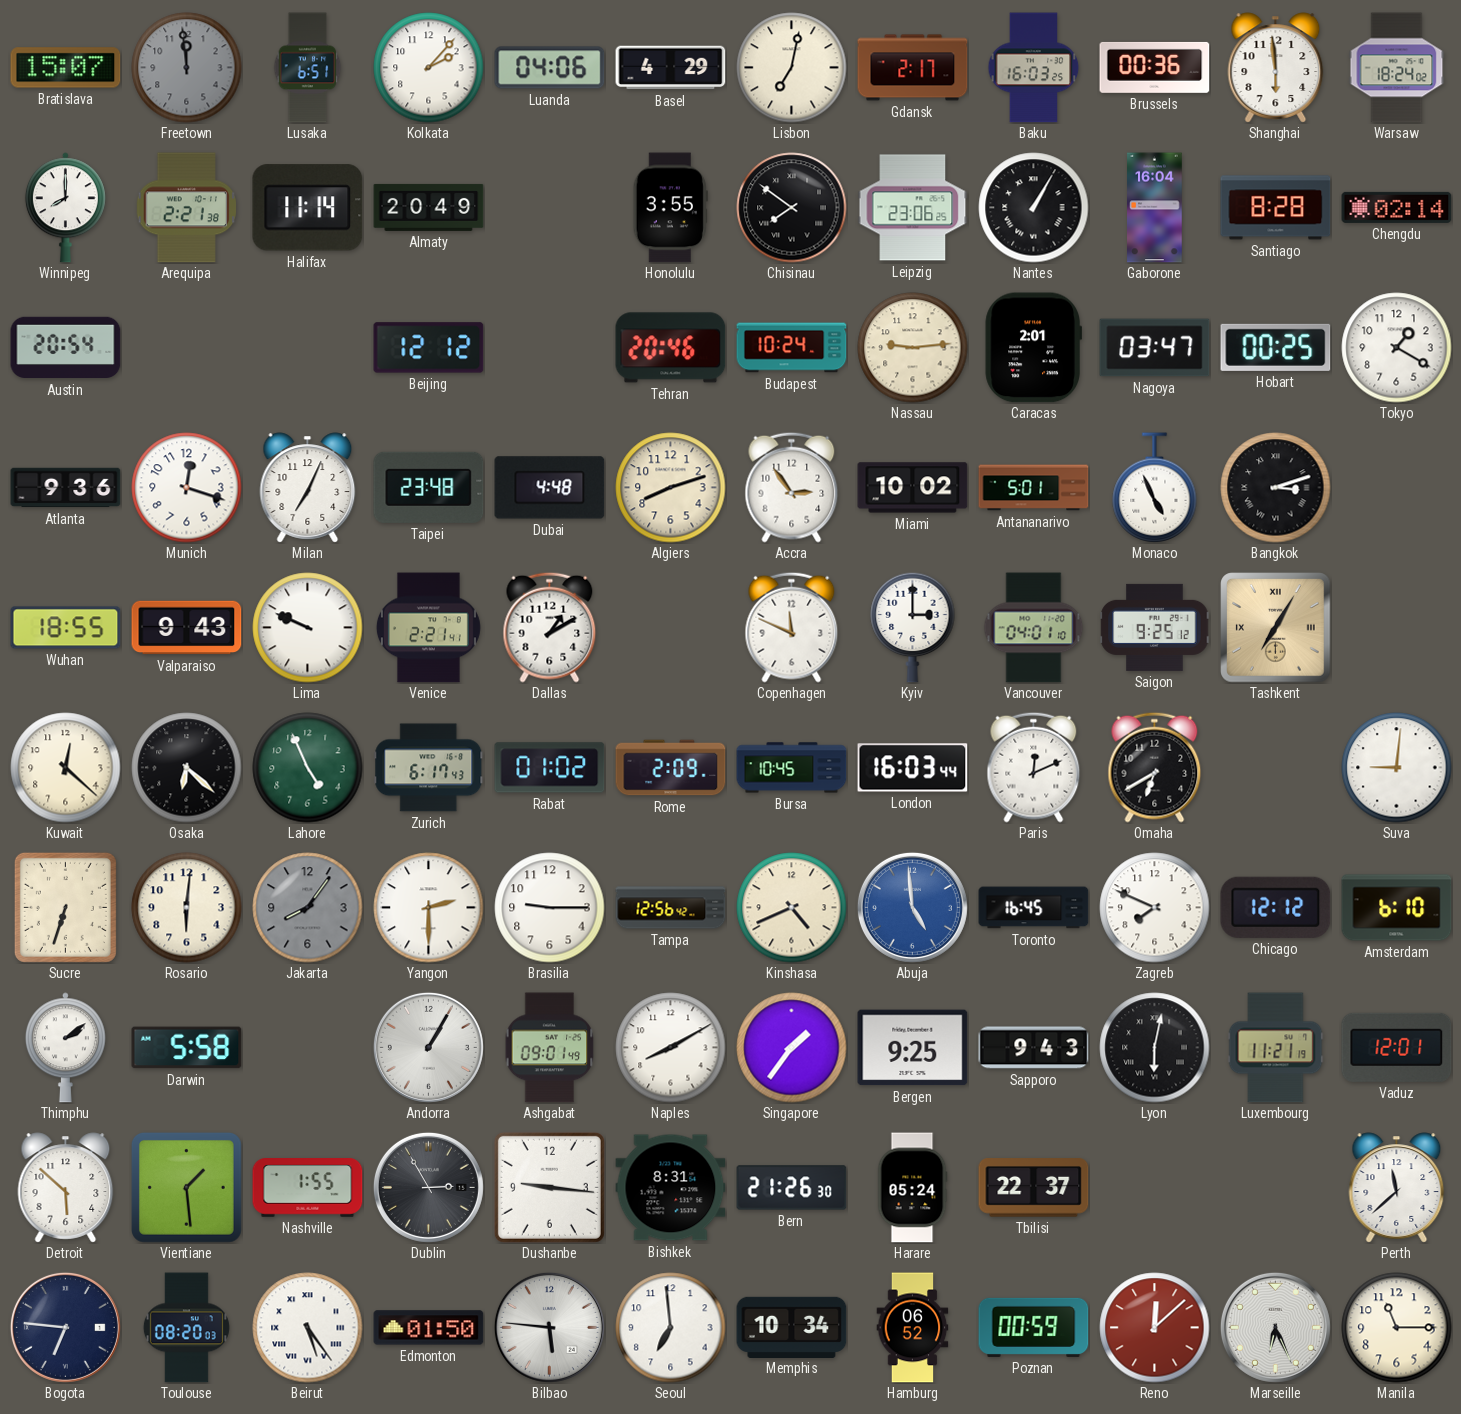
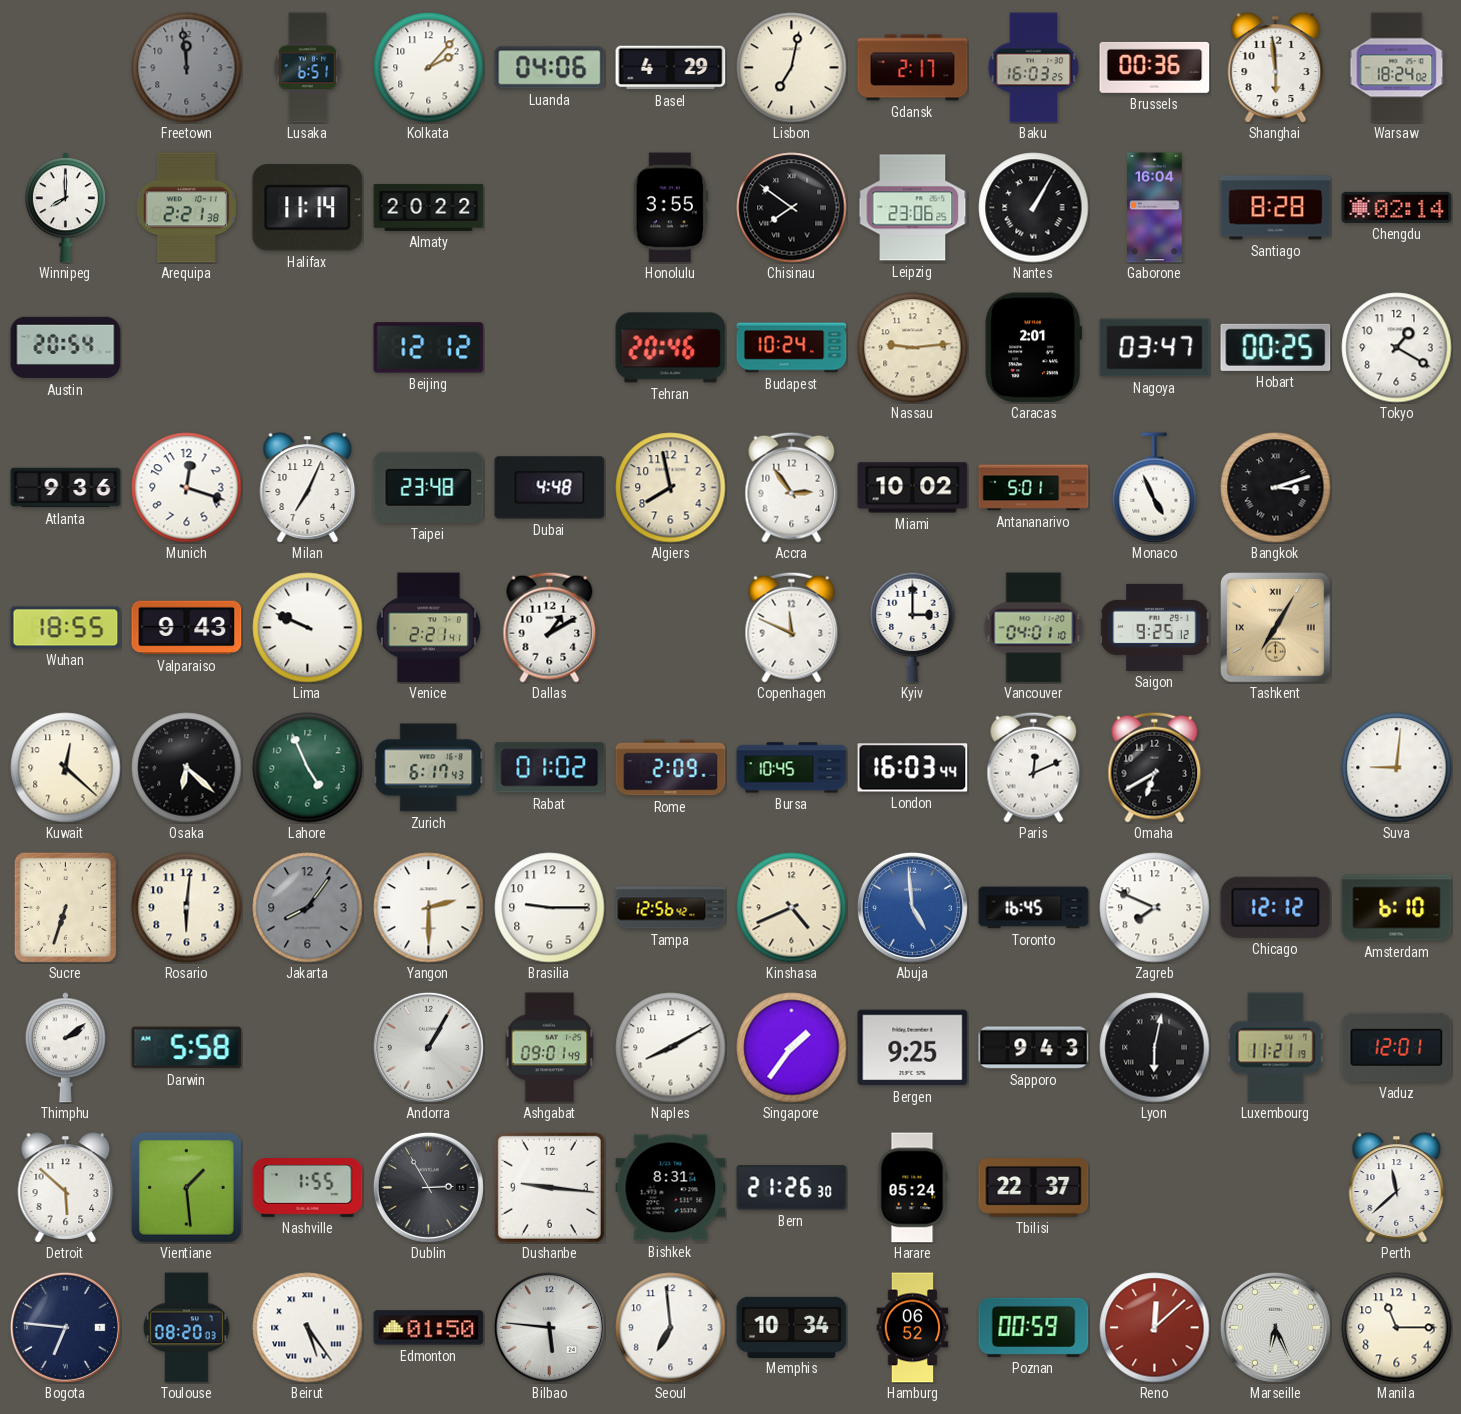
Bratislava: 15:07 -> none (66, 68)
Almaty: 20:49 -> 20:22 (429, 207)
Algiers: 8:12 -> 7:58 (671, 488)
